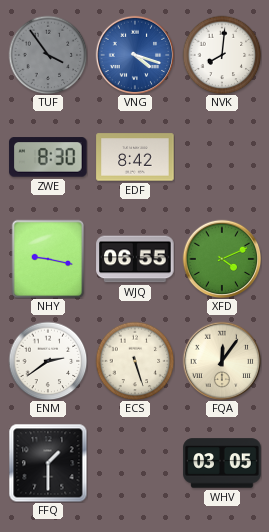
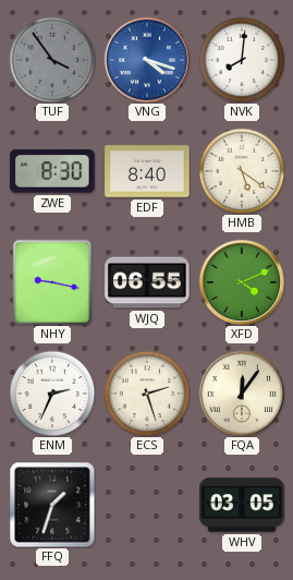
EDF: 8:42 -> 8:40 (147, 171)
HMB: none -> 5:21 (242, 171)
ENM: 2:39 -> 2:34 (52, 394)
ECS: 5:27 -> 2:27 (147, 394)
FFQ: 1:30 -> 1:33 (52, 505)
